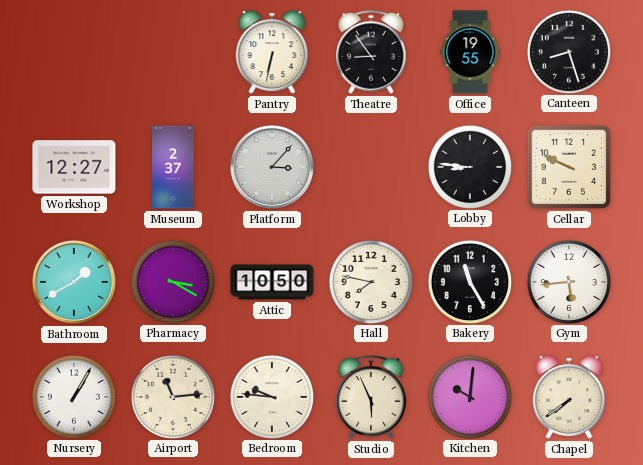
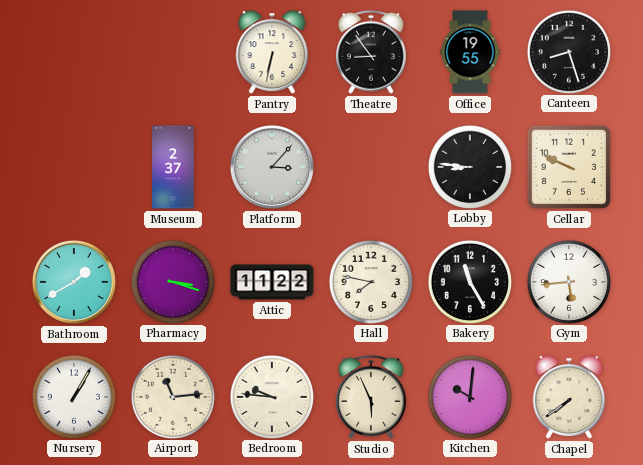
Workshop: 12:27 -> none (74, 167)
Pharmacy: 3:20 -> 3:18 (172, 281)
Attic: 10:50 -> 11:22 (272, 282)
